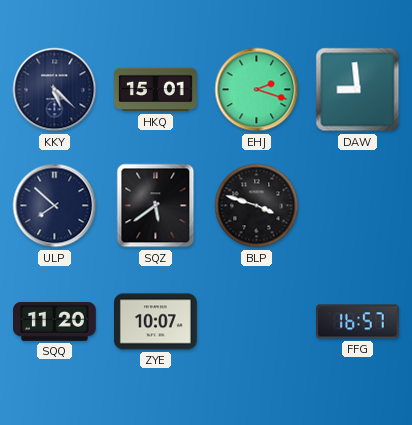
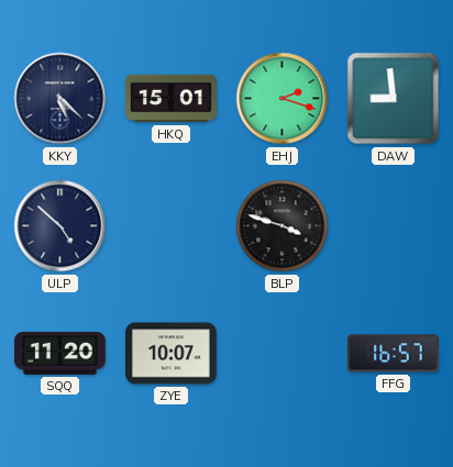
ULP: 7:52 -> 4:52 (60, 226)
SQZ: 5:39 -> none (156, 206)
